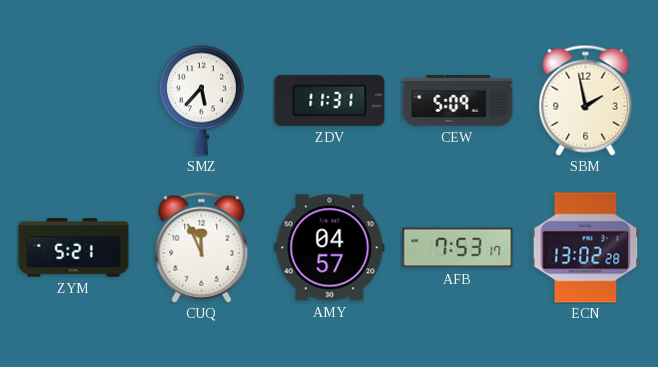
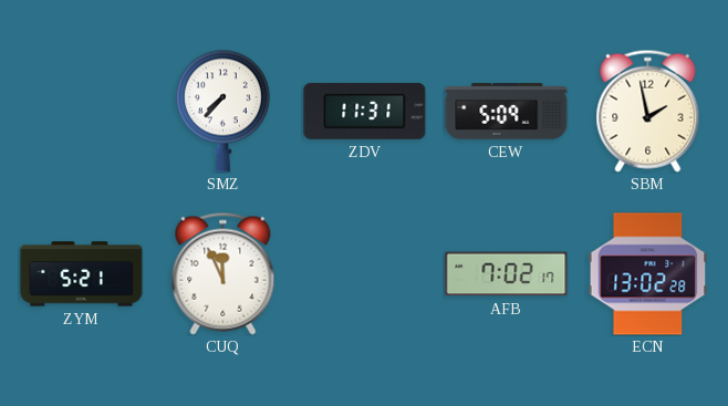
SMZ: 5:37 -> 7:37 (222, 111)
AMY: 04:57 -> none (330, 248)
AFB: 7:53 -> 7:02 (507, 274)
